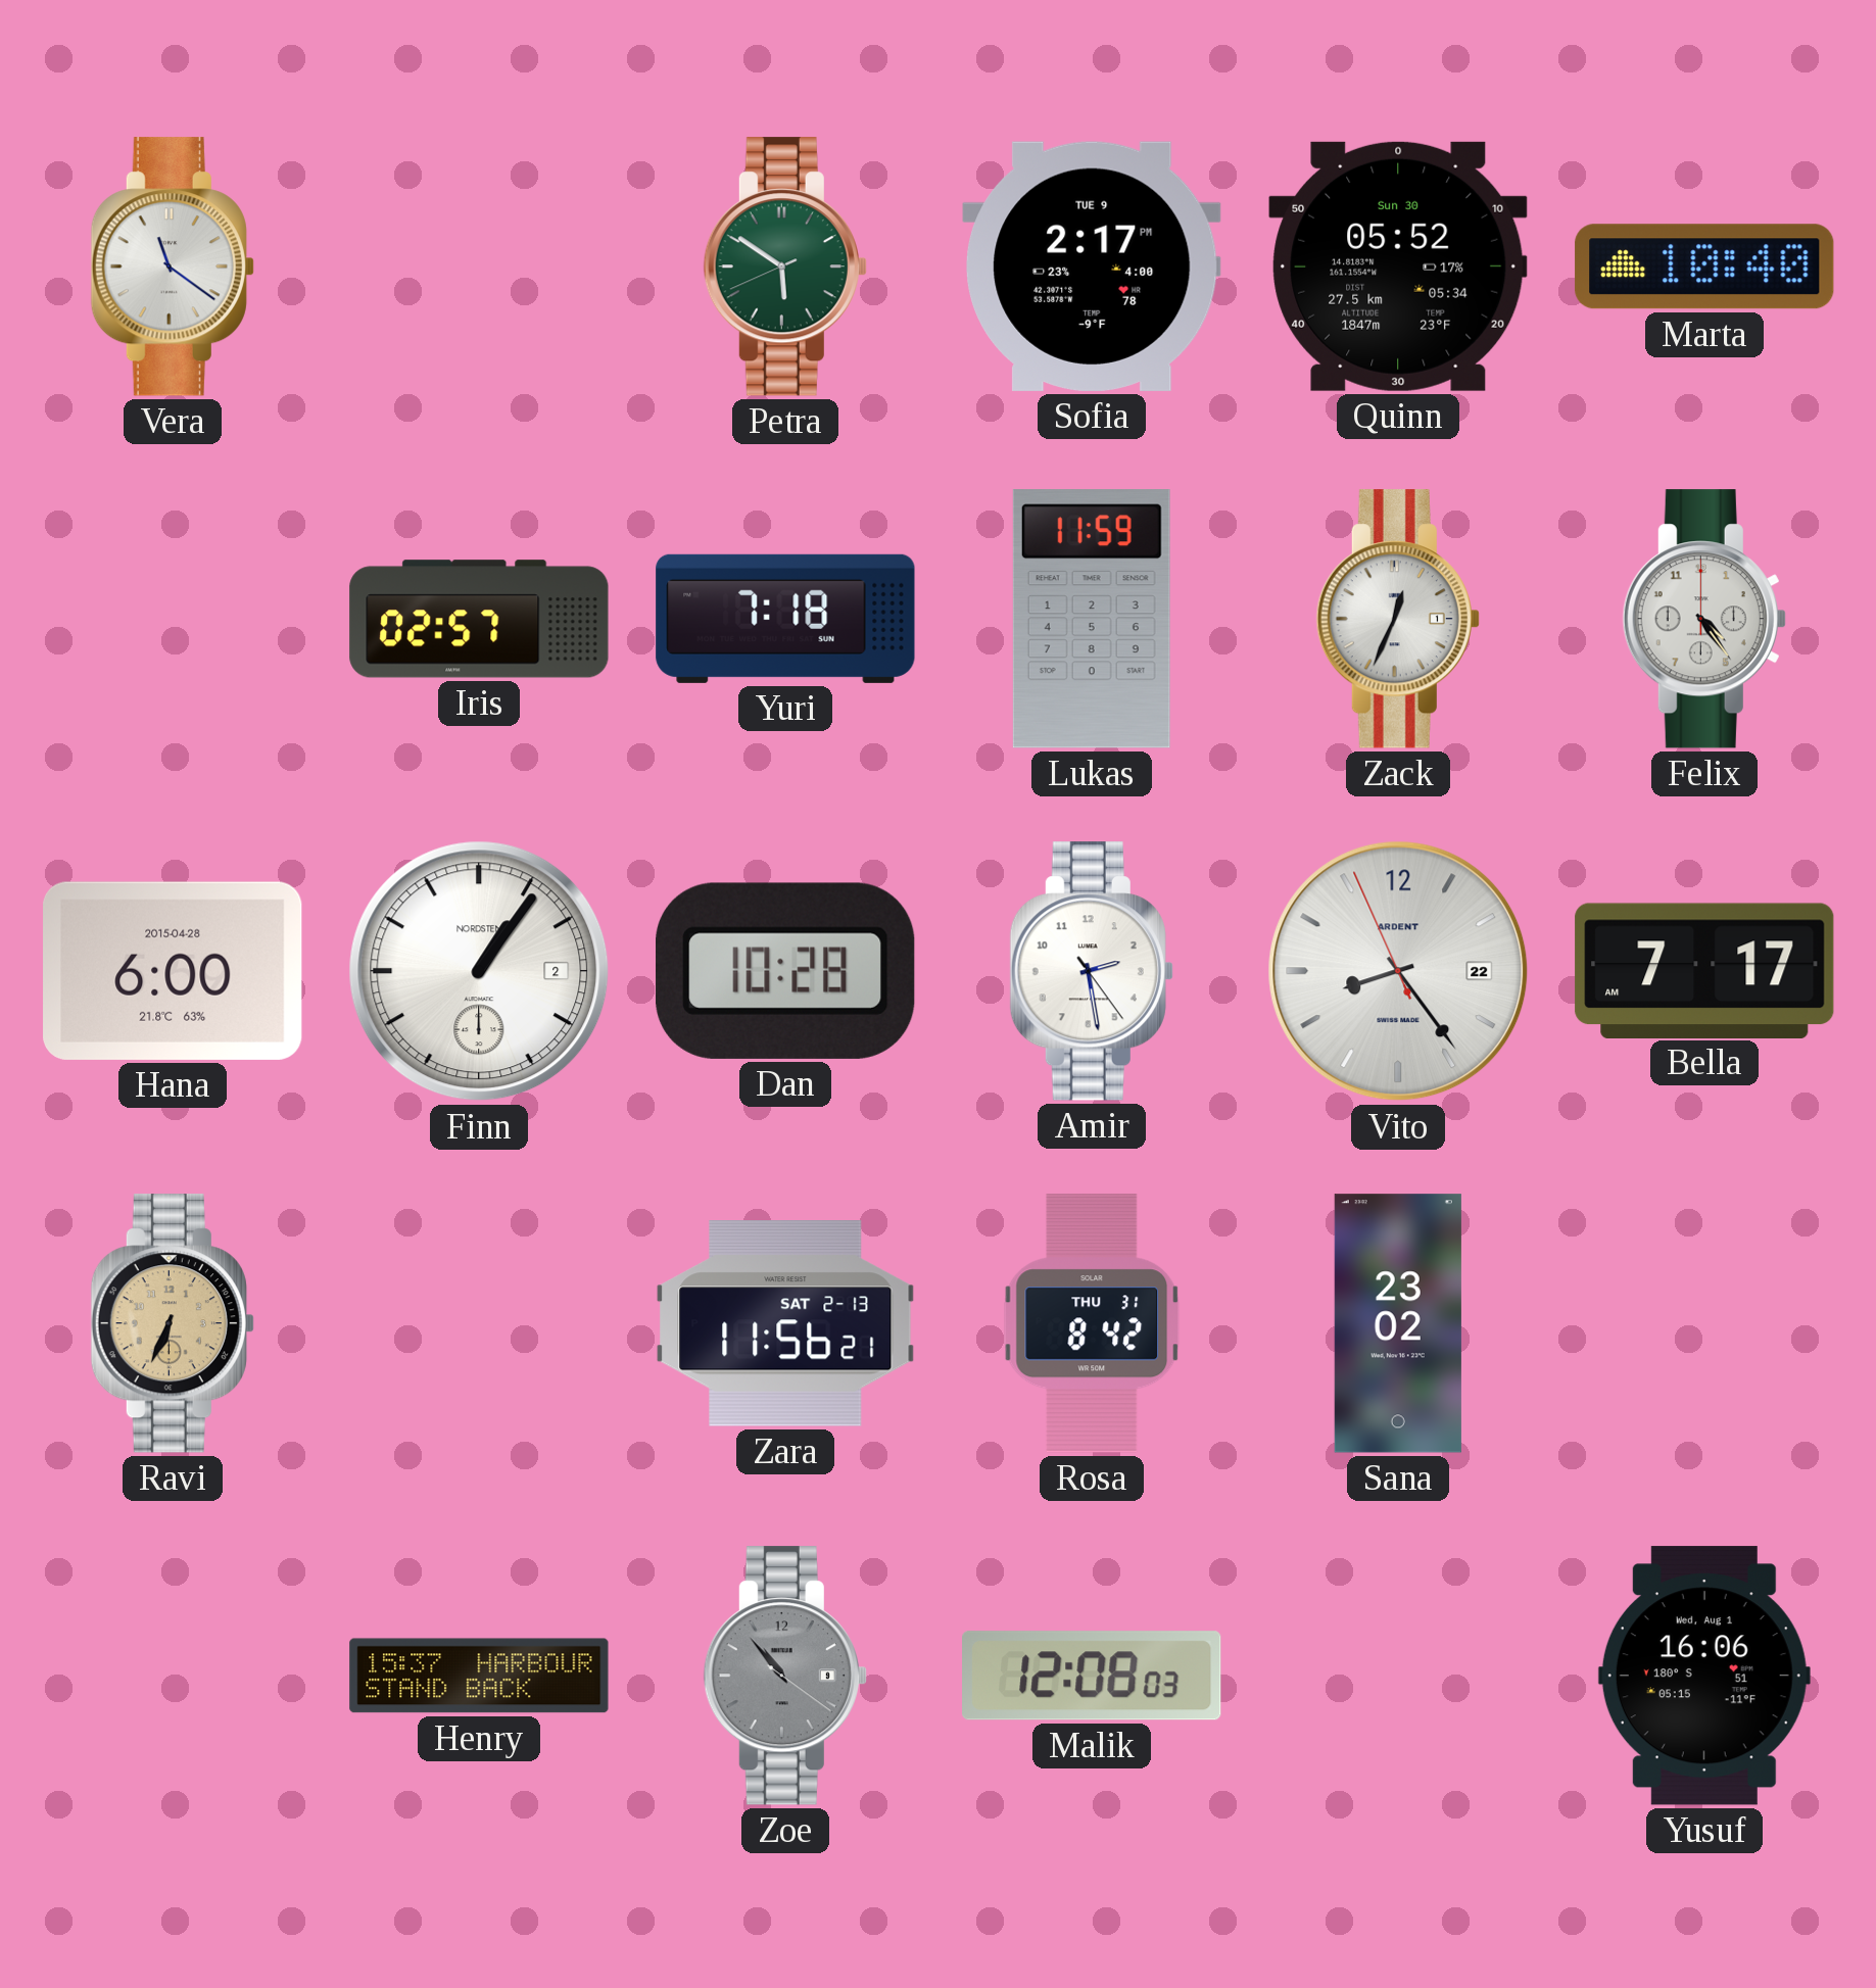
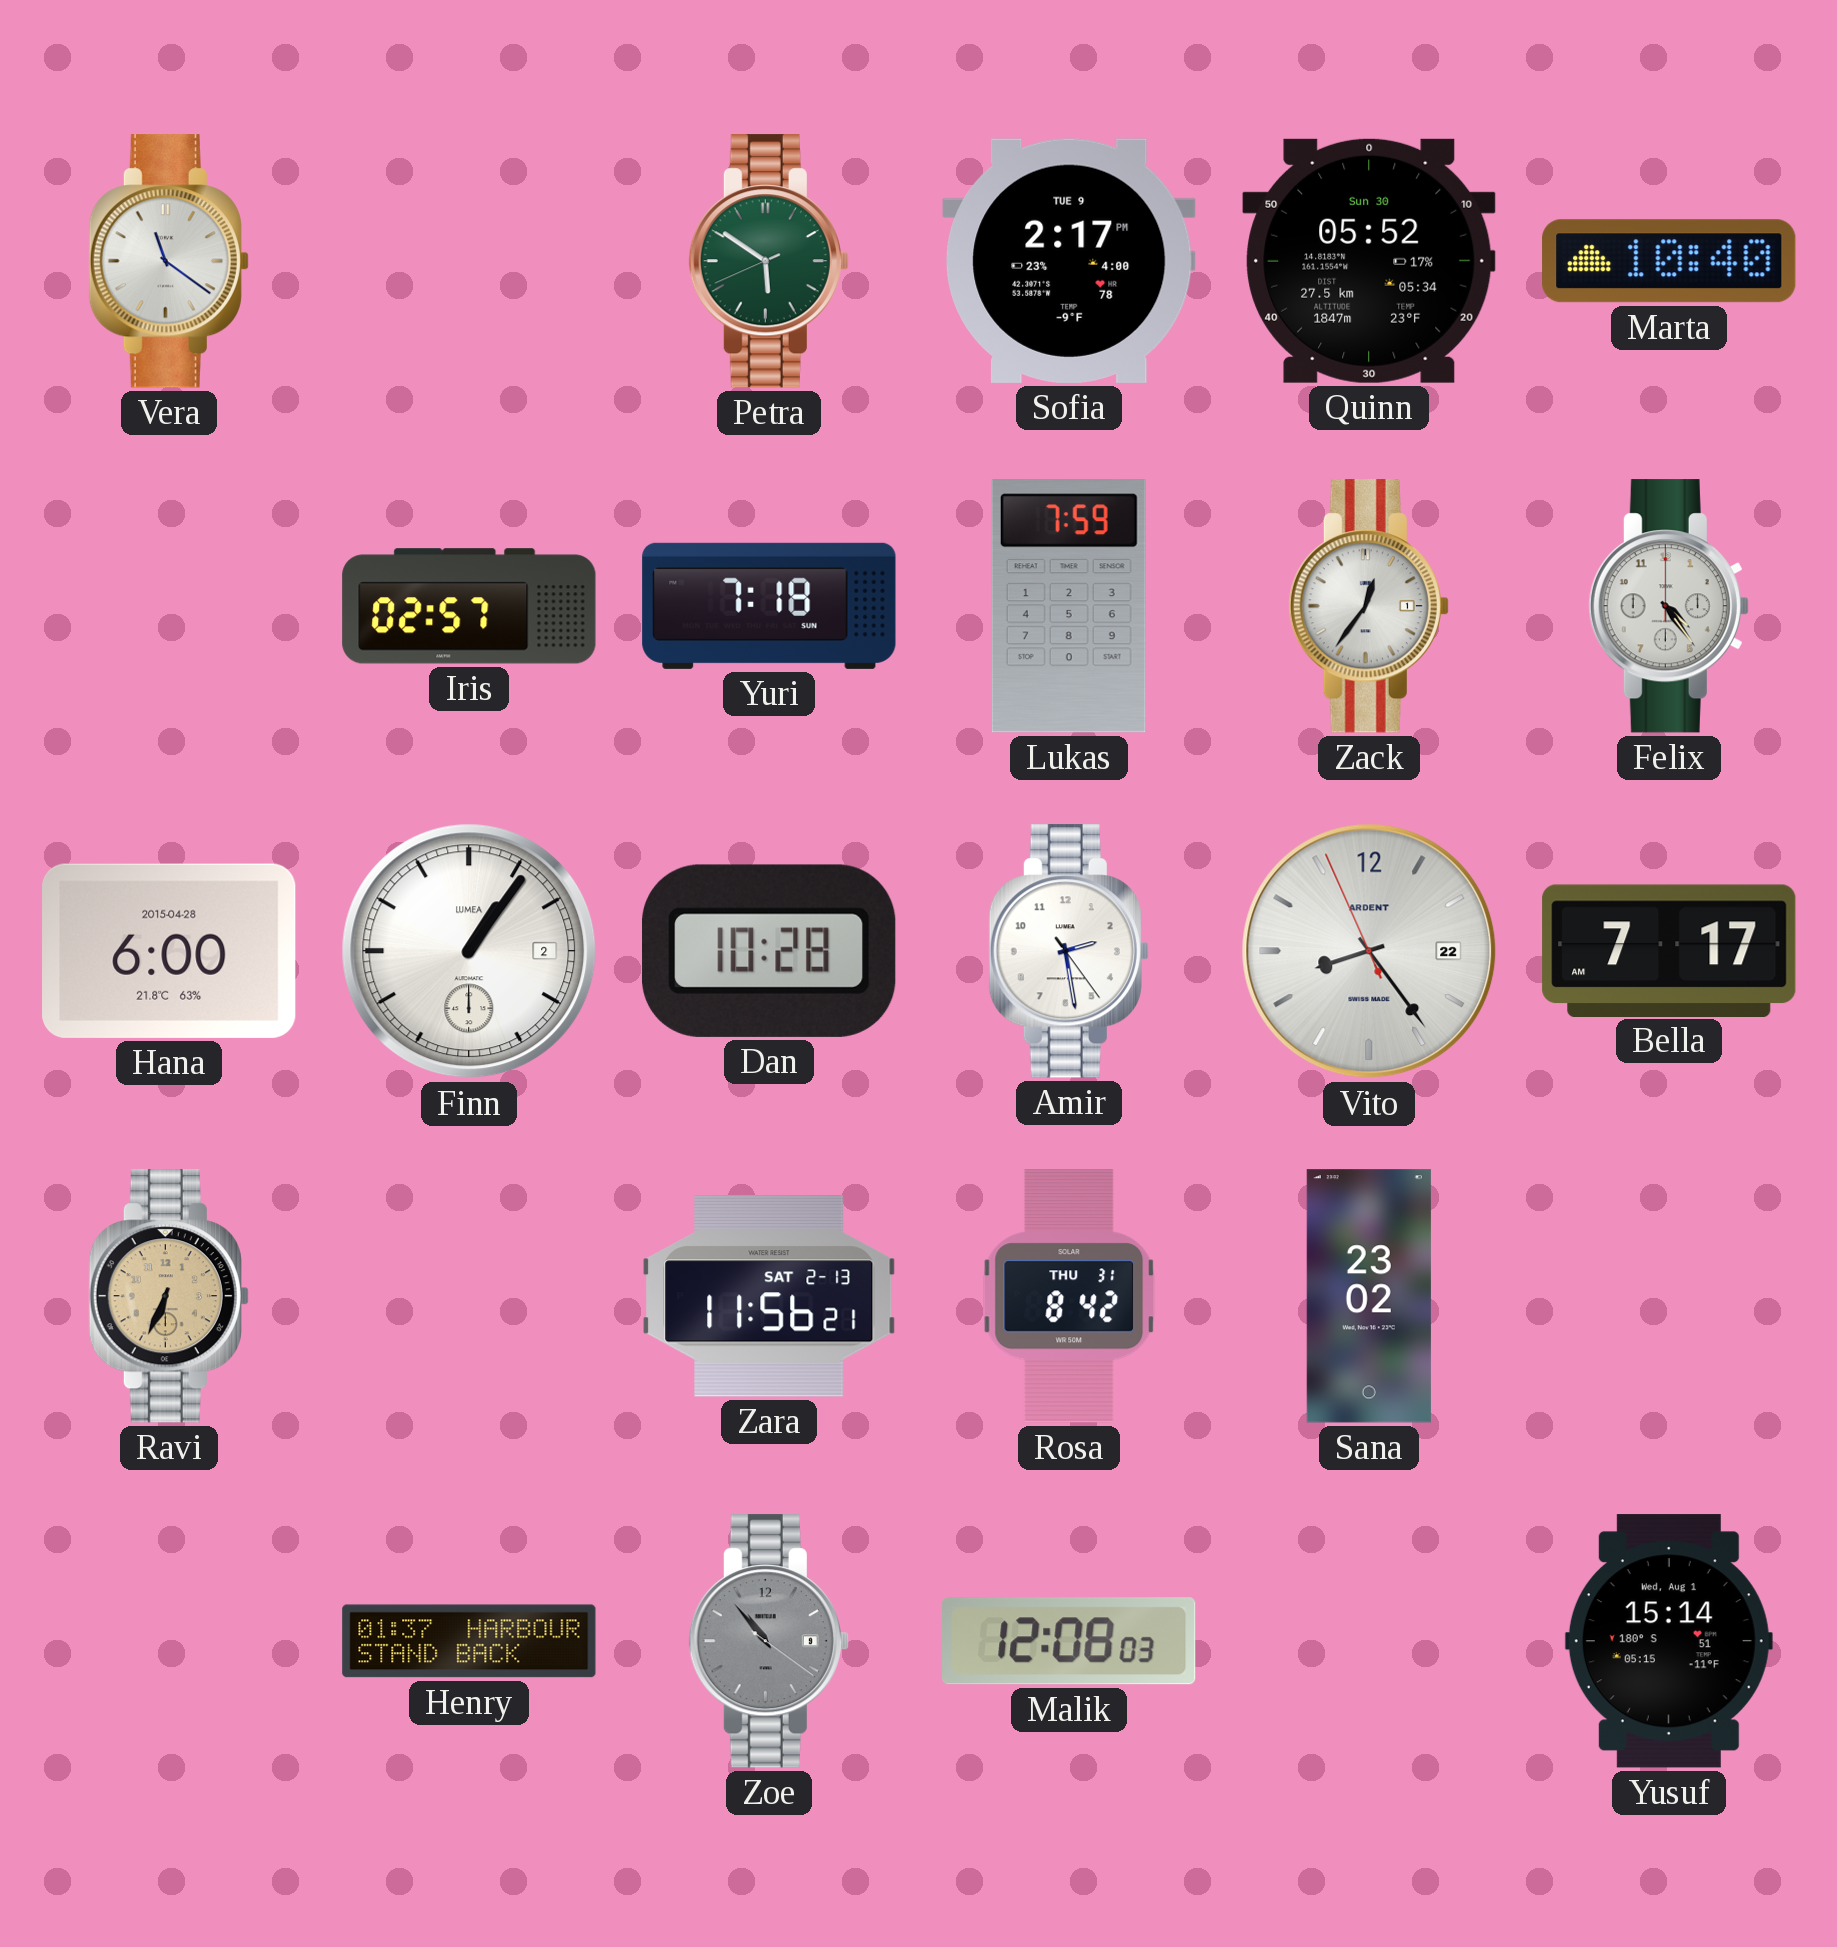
Lukas: 11:59 -> 7:59 (1069, 606)
Zack: 12:34 -> 12:36 (1369, 606)
Finn brand: NORDSTEN -> LUMEA (469, 951)
Henry: 15:37 -> 01:37 (469, 1641)
Yusuf: 16:06 -> 15:14 (1669, 1641)
